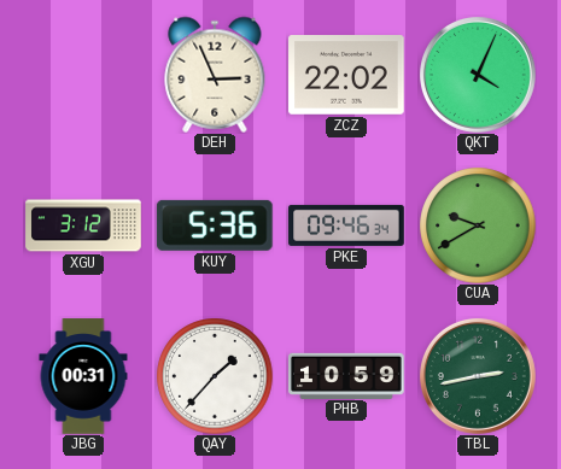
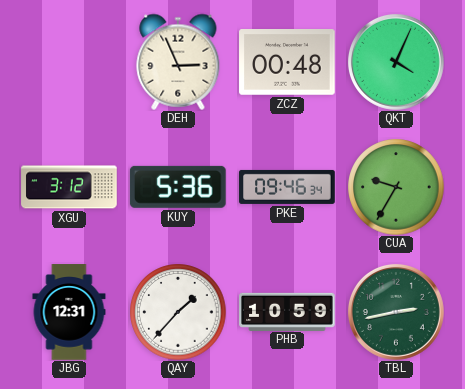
ZCZ: 22:02 -> 00:48 (287, 63)
CUA: 9:40 -> 9:35 (396, 187)
JBG: 00:31 -> 12:31 (69, 312)
